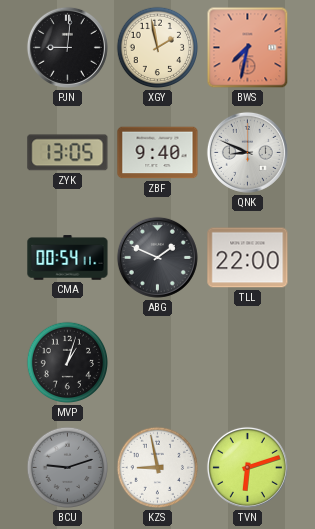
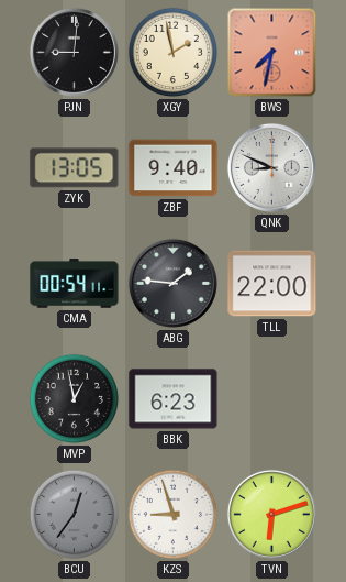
ABG: 1:49 -> 1:46 (172, 283)
MVP: 1:03 -> 12:58 (75, 399)
BBK: none -> 6:23 (174, 399)
BCU: 9:12 -> 12:36 (75, 515)
KZS: 8:58 -> 8:57 (174, 515)
